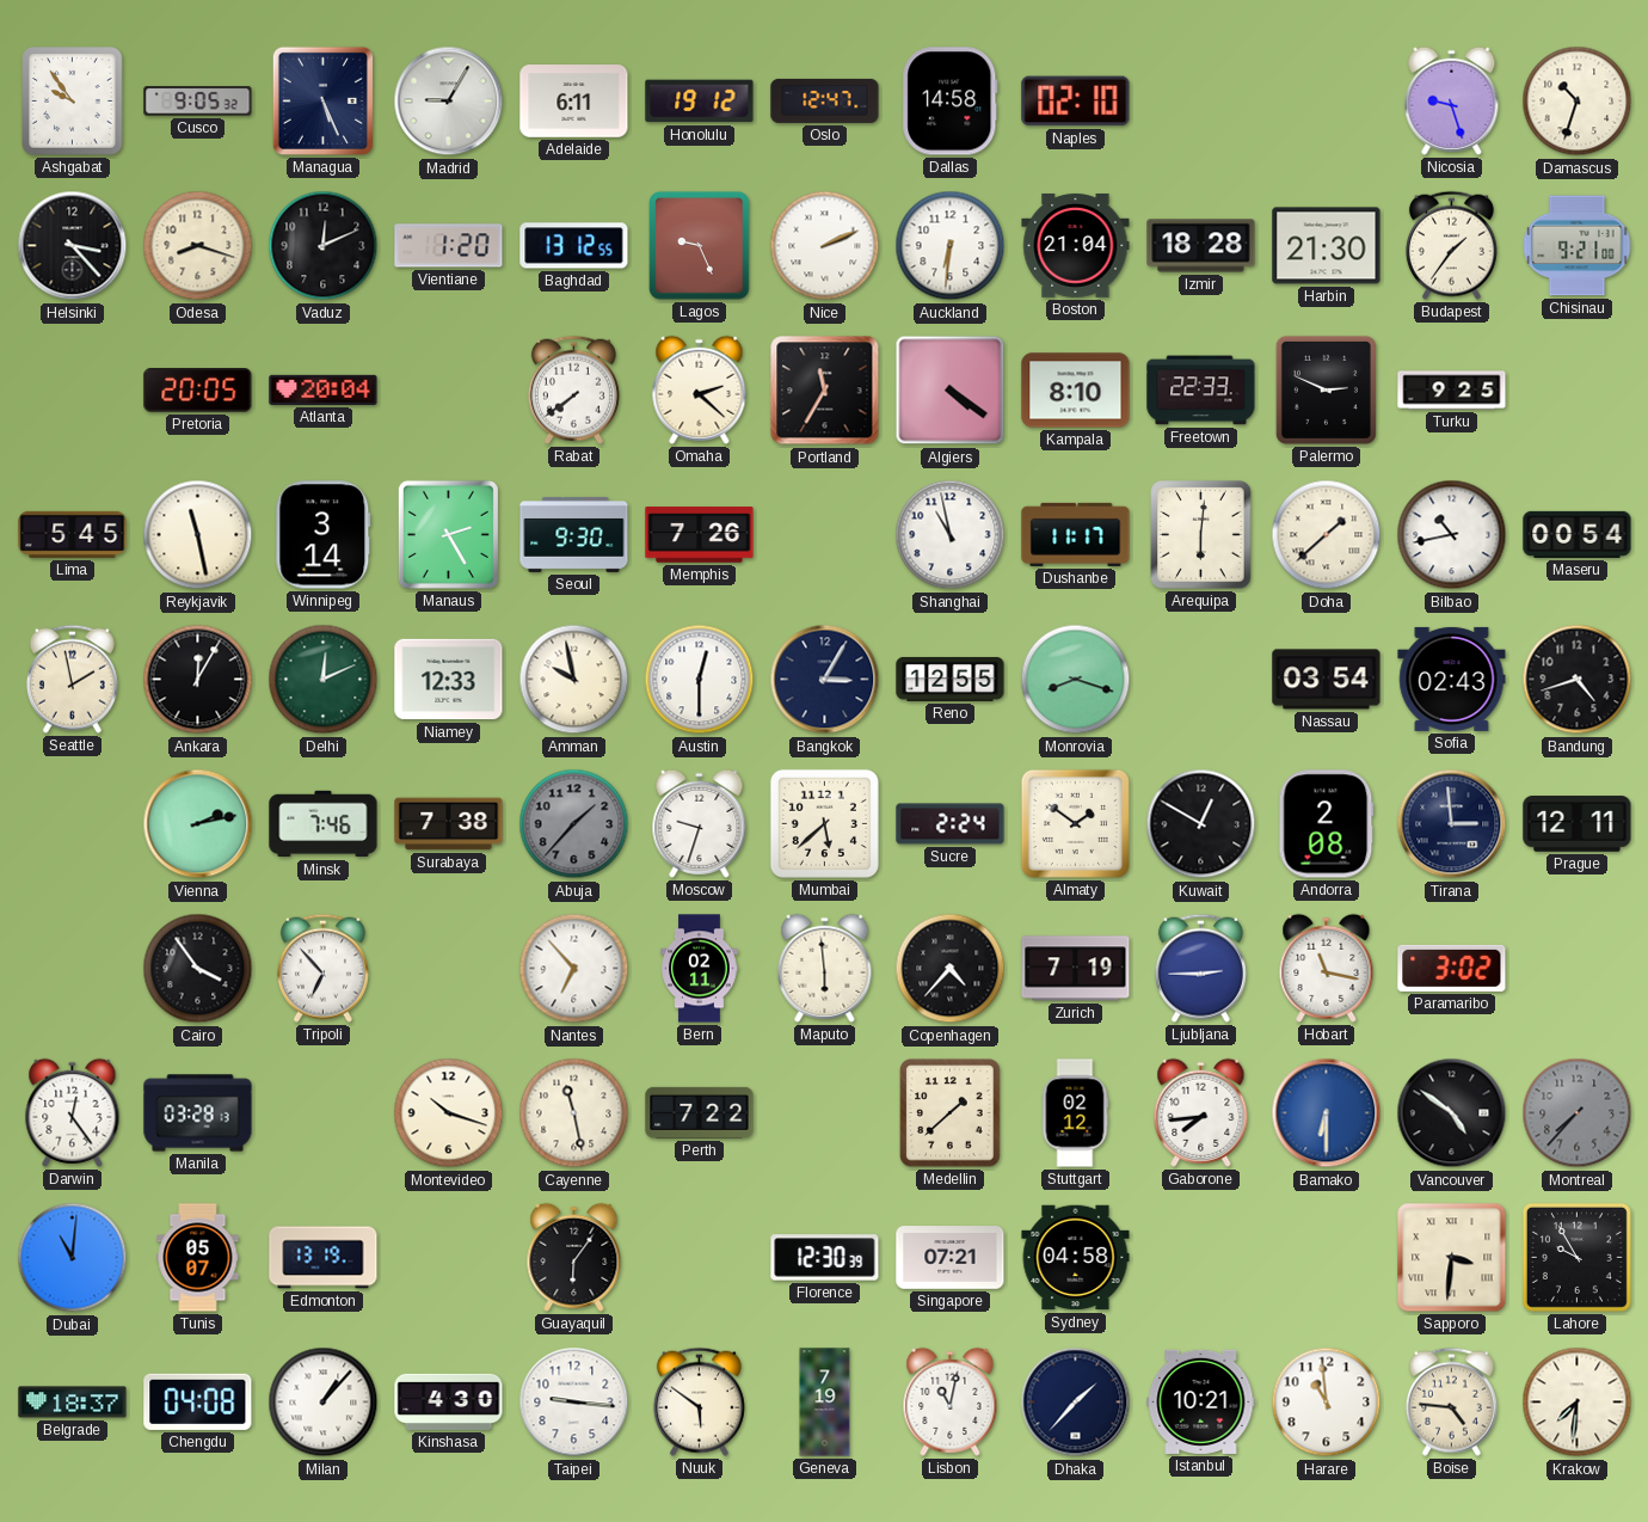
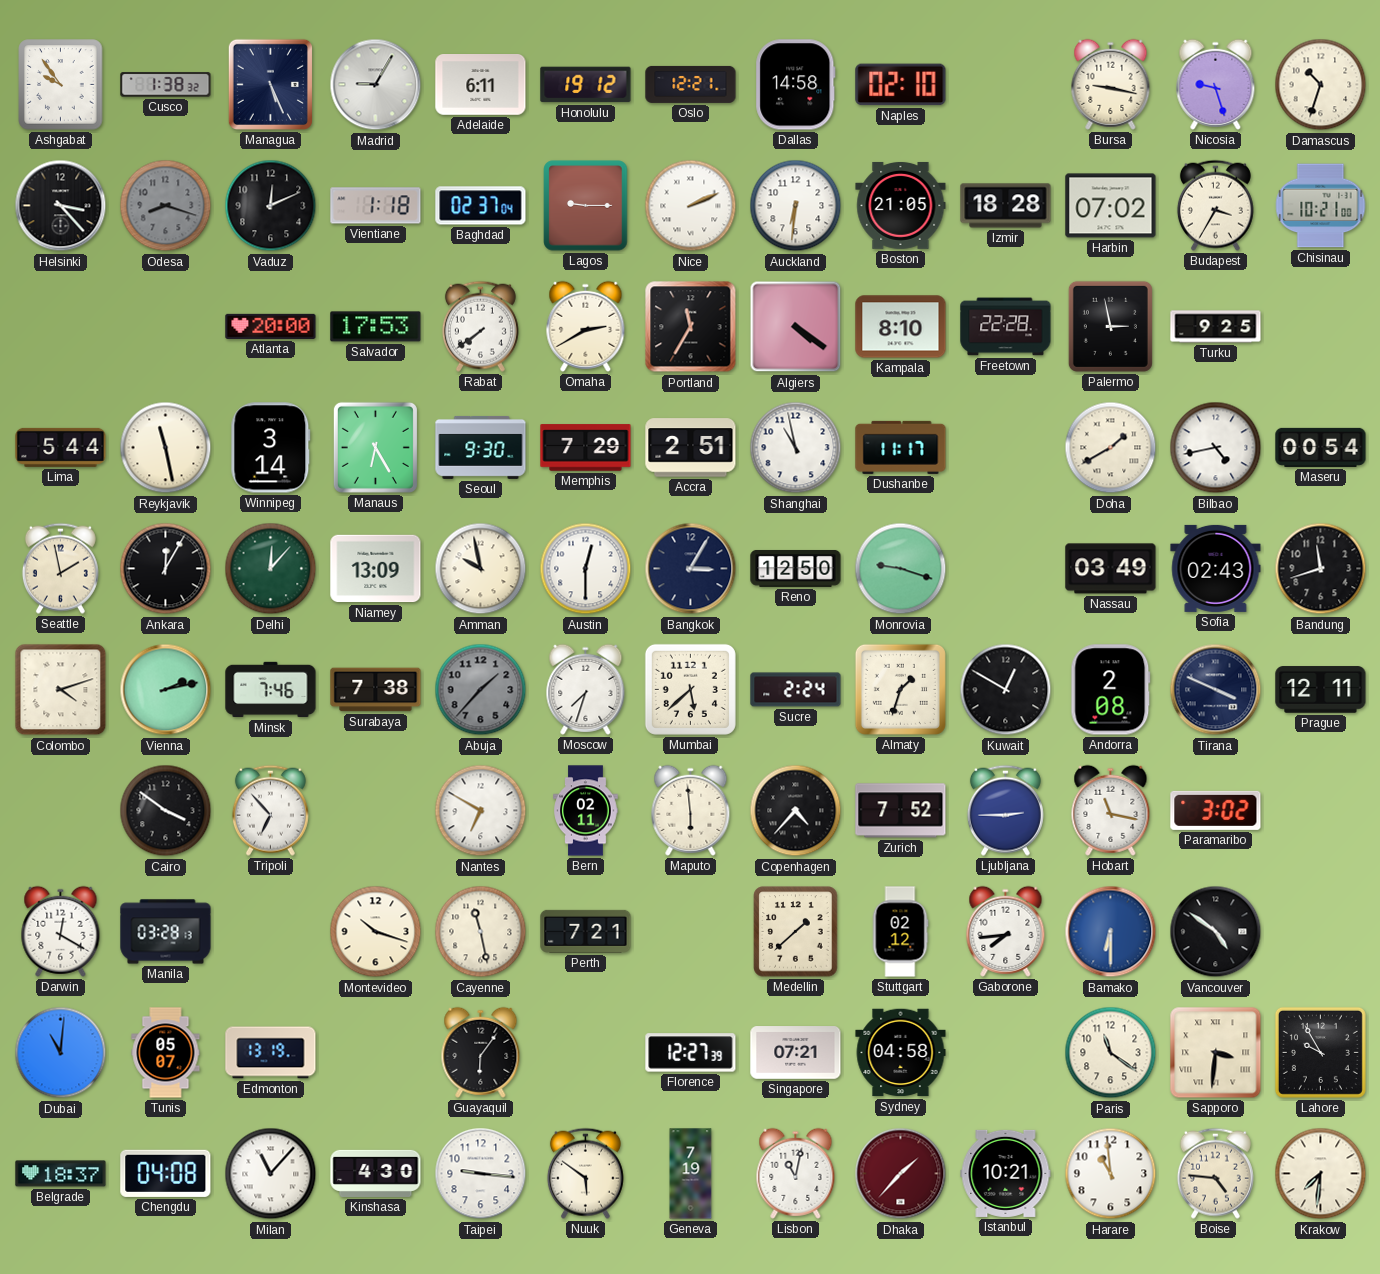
Cusco: 9:05 -> 1:38 (166, 85)
Oslo: 12:47 -> 12:21 (691, 84)
Bursa: none -> 9:17 (1111, 84)
Odesa dial: cream -> grey (166, 206)
Vientiane: 1:20 -> 1:18 (376, 206)
Baghdad: 13:12 -> 02:37 (481, 206)
Lagos: 9:26 -> 9:15 (586, 206)
Boston: 21:04 -> 21:05 (901, 205)
Harbin: 21:30 -> 07:02 (1111, 206)
Budapest: 1:36 -> 3:35 (1215, 205)
Chisinau: 9:21 -> 10:21 (1321, 206)
Pretoria: 20:05 -> none (198, 391)
Atlanta: 20:04 -> 20:00 (271, 326)
Salvador: none -> 17:53 (376, 327)
Omaha: 2:22 -> 2:40 (586, 326)
Freetown: 22:33 -> 22:28 (1006, 327)
Palermo: 2:49 -> 2:58 (1110, 326)
Lima: 5:45 -> 5:44 (61, 447)
Manaus: 2:25 -> 6:25 (375, 447)
Memphis: 7:26 -> 7:29 (586, 448)
Accra: none -> 2:51 (691, 448)
Arequipa: 6:01 -> none (1201, 535)
Doha: 1:38 -> 1:40 (1111, 448)
Bilbao: 10:43 -> 4:43 (1216, 448)
Delhi: 12:11 -> 12:07 (271, 569)
Niamey: 12:33 -> 13:09 (376, 569)
Reno: 12:55 -> 12:50 (796, 568)
Monrovia: 8:18 -> 9:18 (901, 569)
Nassau: 03:54 -> 03:49 (1111, 569)
Bandung: 4:42 -> 11:42 (1321, 569)
Colombo: none -> 4:12 (61, 690)
Moscow: 9:33 -> 7:33 (586, 689)
Almaty: 1:51 -> 1:33 (900, 689)
Tirana: 2:59 -> 3:49 (1216, 690)
Cairo: 3:54 -> 3:51 (166, 811)
Nantes: 6:53 -> 6:50 (481, 811)
Zurich: 7:19 -> 7:52 (901, 811)
Darwin: 12:24 -> 12:20 (61, 931)
Perth: 7:22 -> 7:21 (586, 931)
Montreal: 7:37 -> none (1578, 1113)
Florence: 12:30 -> 12:27 (691, 1053)
Paris: none -> 11:21 (1111, 1053)
Milan: 1:07 -> 11:07 (271, 1174)
Dhaka dial: navy -> burgundy (901, 1174)
